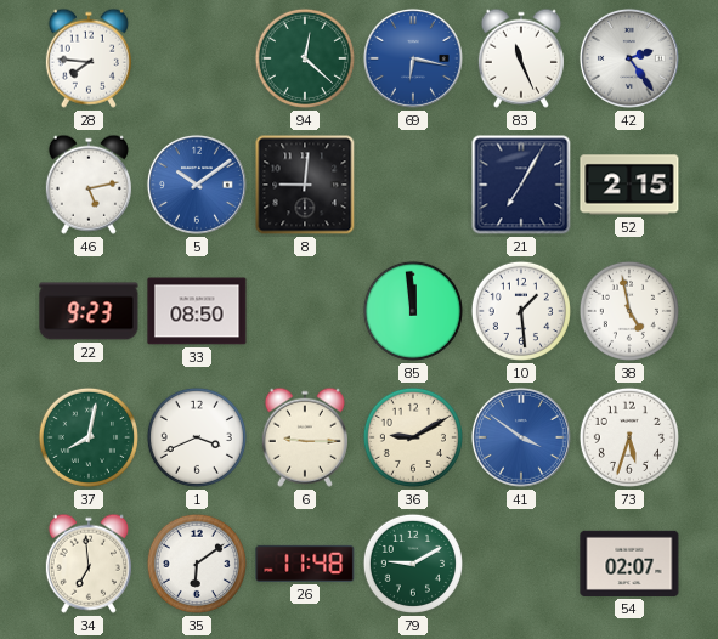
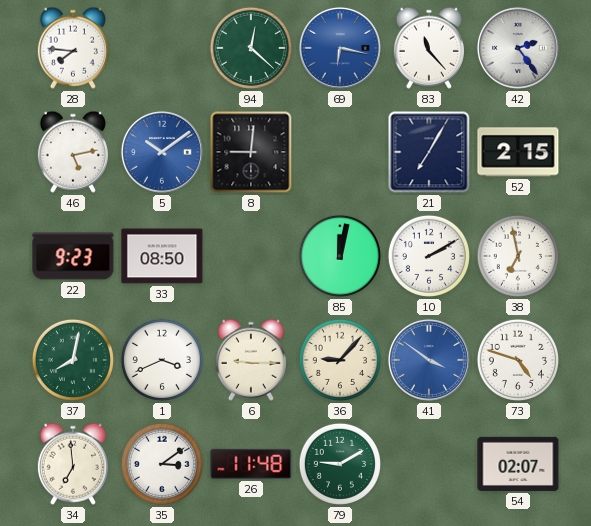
83: 11:26 -> 11:23 (429, 48)
85: 11:59 -> 12:02 (340, 256)
10: 1:29 -> 2:10 (429, 256)
38: 4:58 -> 6:58 (518, 256)
36: 9:10 -> 9:07 (340, 360)
73: 5:33 -> 4:48 (518, 360)
35: 6:09 -> 3:09 (162, 464)
